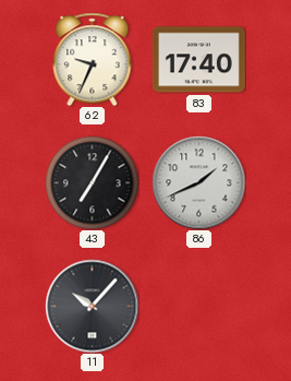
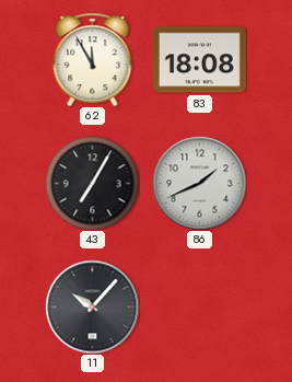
62: 9:34 -> 11:55 (93, 59)
83: 17:40 -> 18:08 (199, 60)
